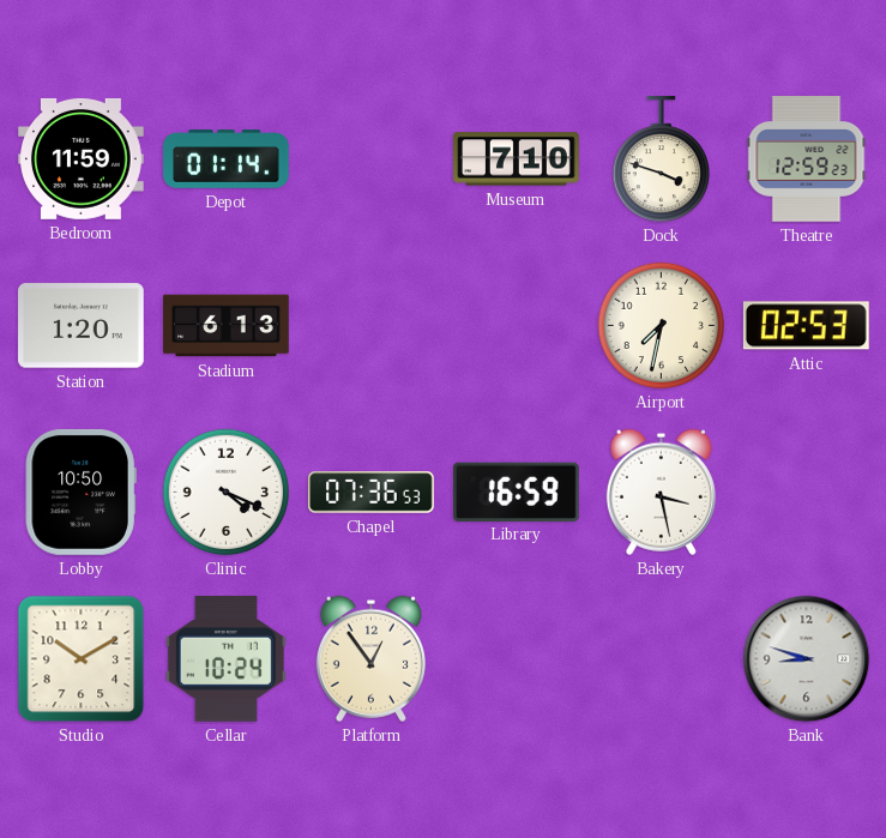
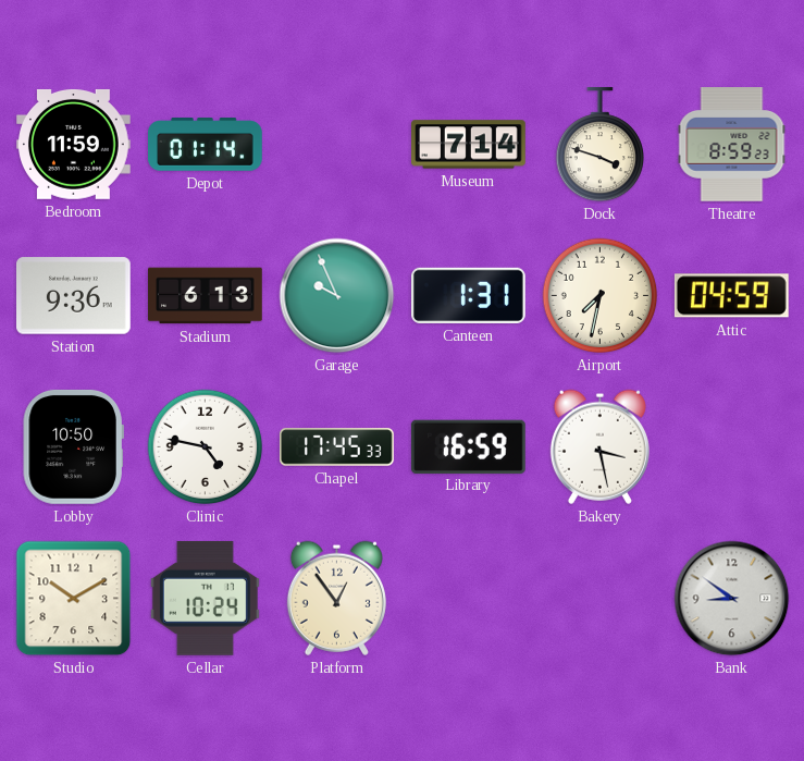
Museum: 7:10 -> 7:14 (469, 145)
Theatre: 12:59 -> 8:59 (732, 145)
Station: 1:20 -> 9:36 (74, 296)
Garage: none -> 9:56 (337, 296)
Canteen: none -> 1:31 (469, 295)
Attic: 02:53 -> 04:59 (731, 296)
Clinic: 4:19 -> 4:47 (206, 447)
Chapel: 07:36 -> 17:45 (337, 447)
Bank: 8:48 -> 8:51 (732, 599)
